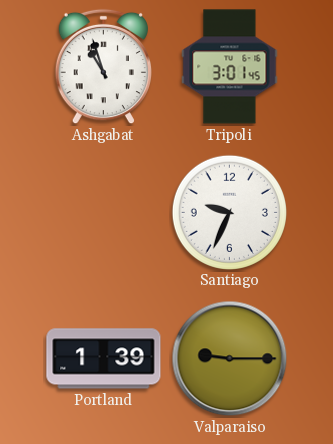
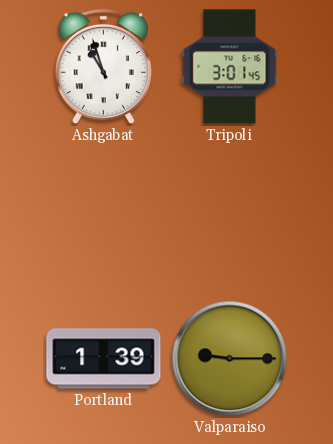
Santiago: 9:34 -> none (229, 212)
